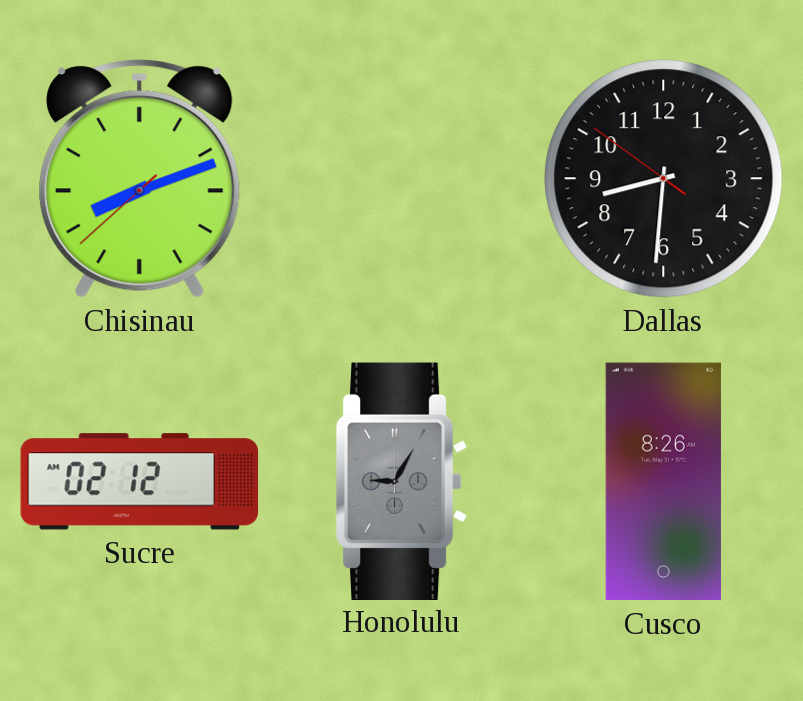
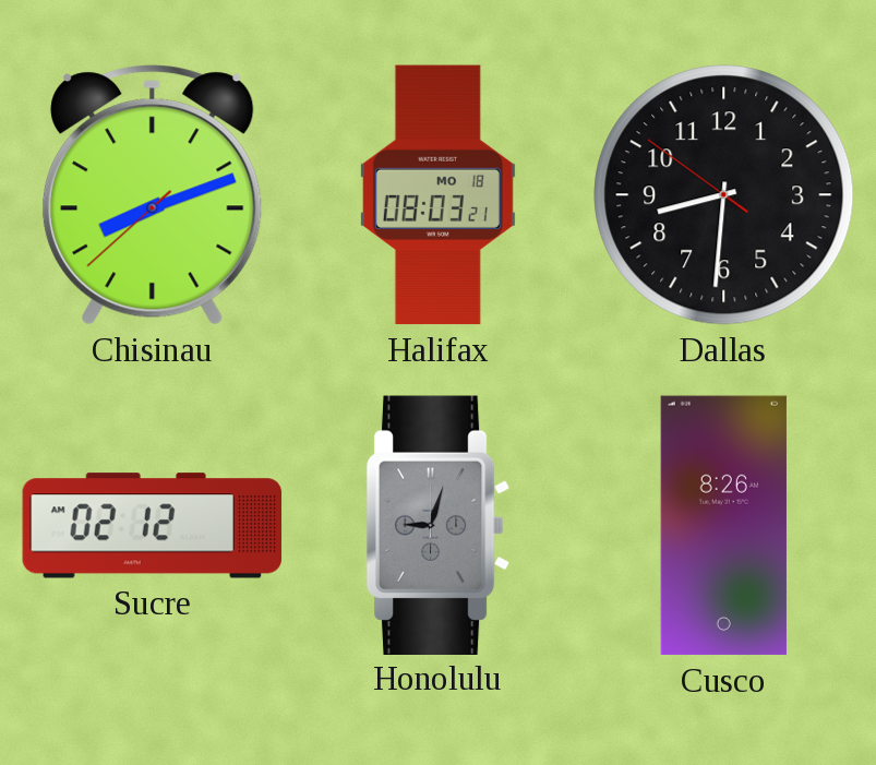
Halifax: none -> 08:03 (437, 195)
Honolulu: 9:05 -> 9:03 (439, 525)
